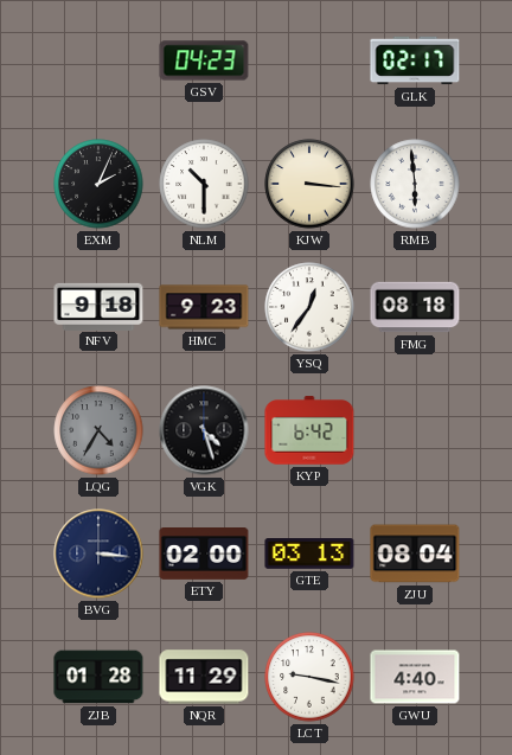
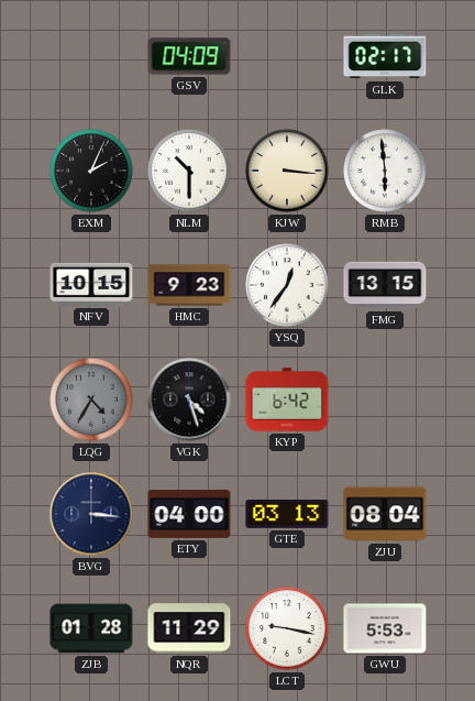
GSV: 04:23 -> 04:09 (189, 56)
NFV: 9:18 -> 10:15 (91, 284)
FMG: 08:18 -> 13:15 (385, 285)
ETY: 02:00 -> 04:00 (189, 515)
GWU: 4:40 -> 5:53 (385, 628)
